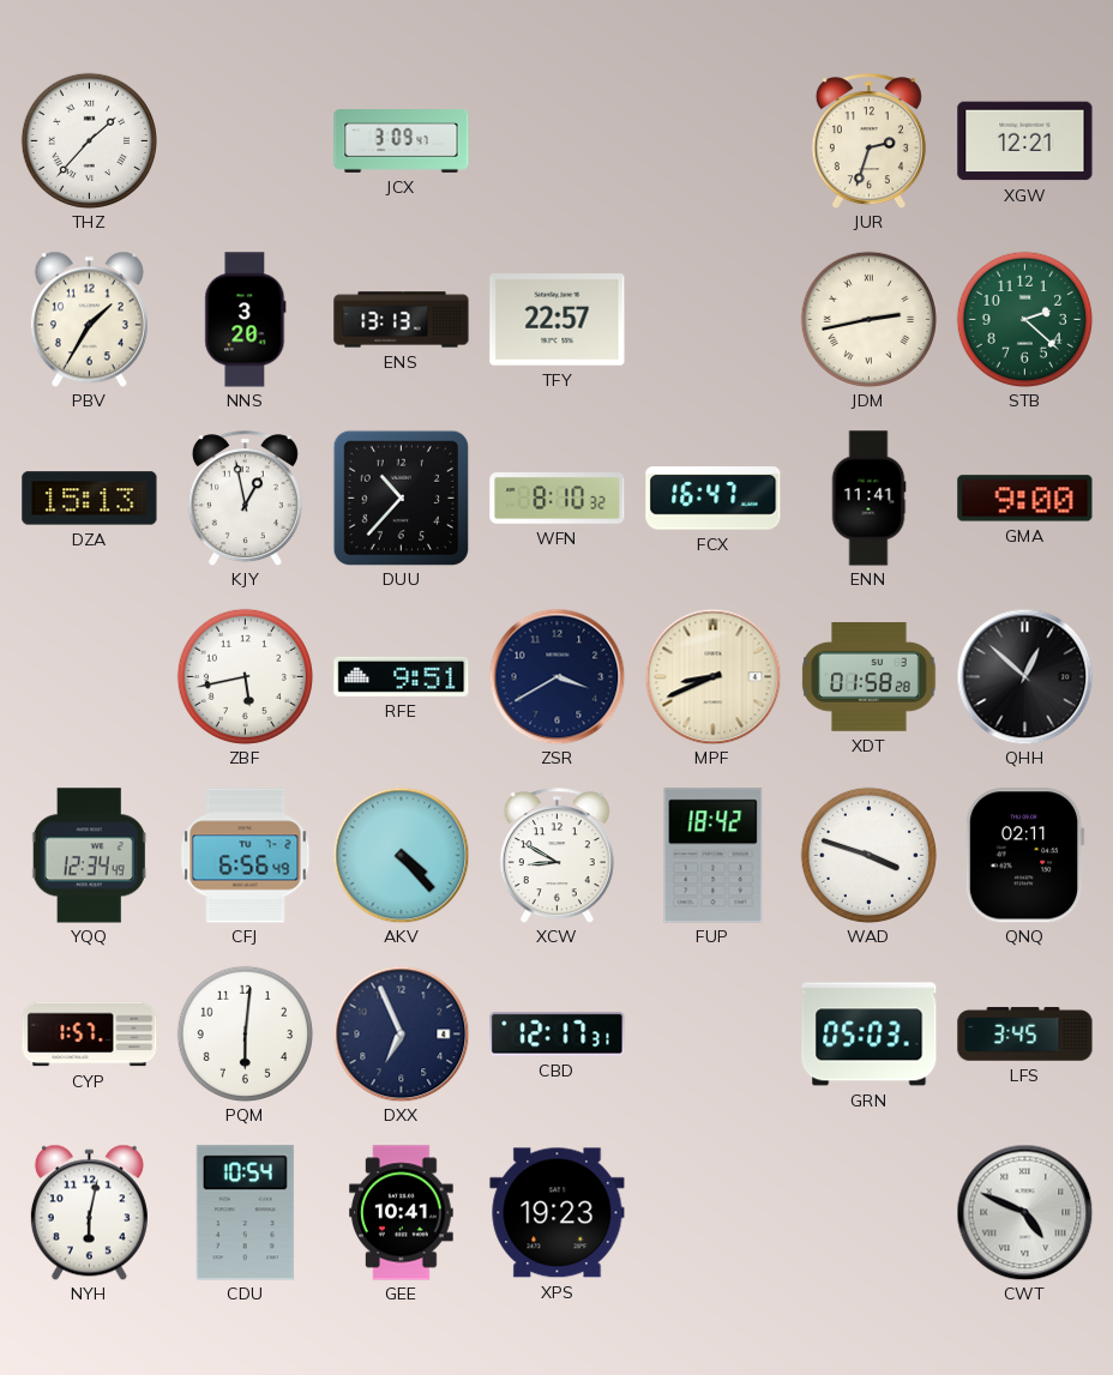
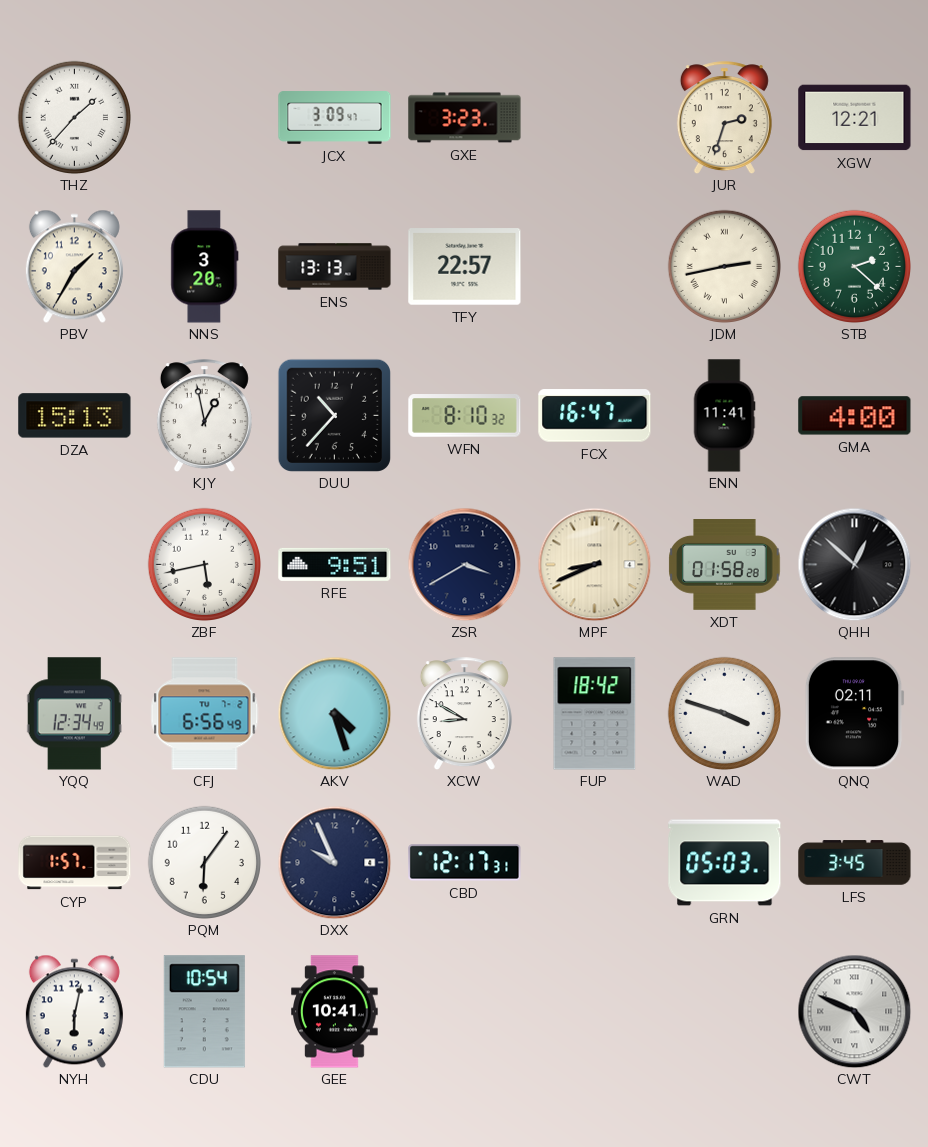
GXE: none -> 3:23 (465, 118)
GMA: 9:00 -> 4:00 (855, 416)
AKV: 4:23 -> 4:27 (334, 713)
PQM: 6:01 -> 6:06 (204, 862)
DXX: 6:56 -> 9:56 (334, 862)
XPS: 19:23 -> none (558, 1213)
